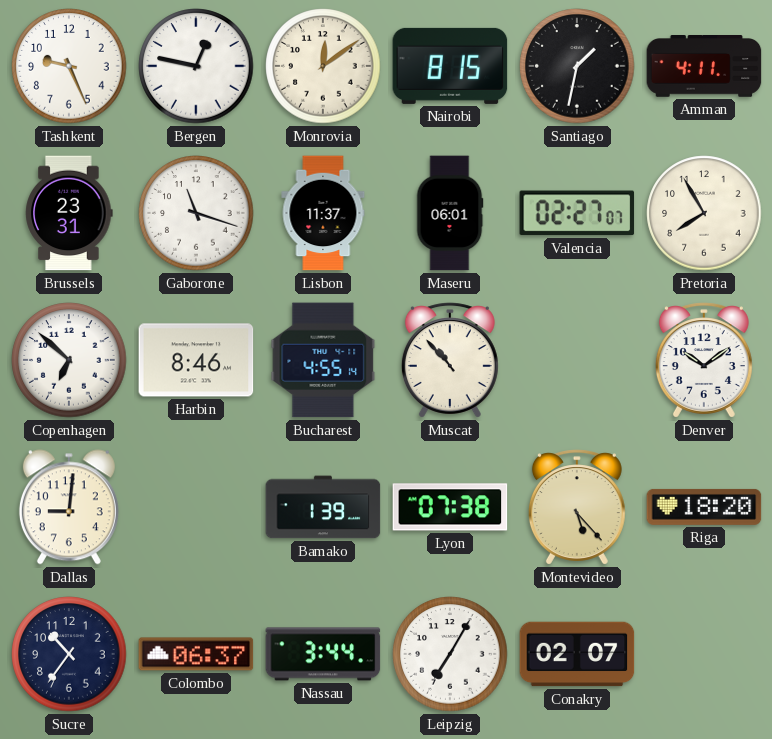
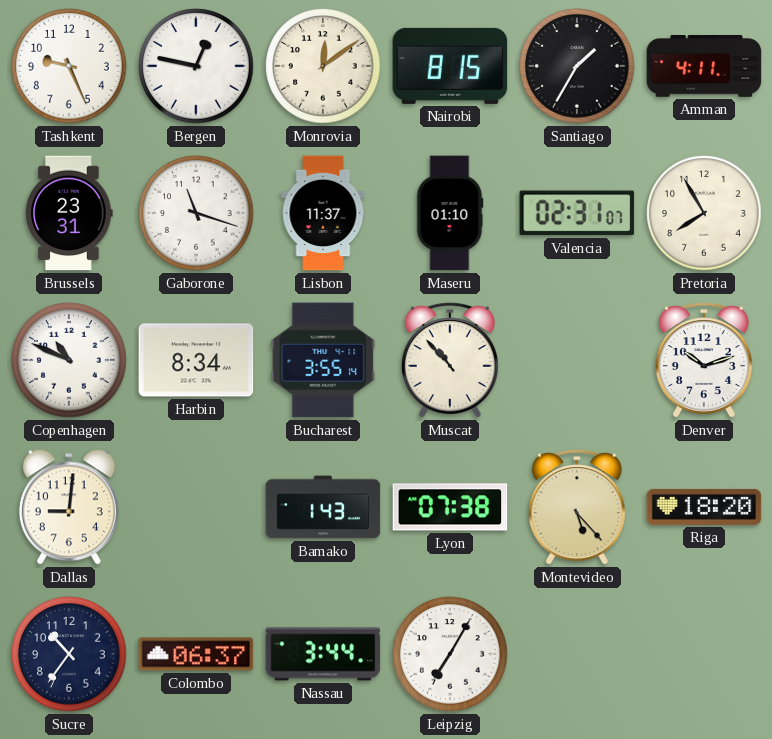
Santiago: 1:32 -> 1:35 (577, 66)
Maseru: 06:01 -> 01:10 (450, 213)
Valencia: 02:27 -> 02:31 (577, 213)
Copenhagen: 6:52 -> 10:49 (69, 360)
Harbin: 8:46 -> 8:34 (196, 360)
Bucharest: 4:55 -> 3:55 (323, 360)
Denver: 10:09 -> 10:12 (704, 360)
Bamako: 1:39 -> 1:43 (323, 507)
Conakry: 02:07 -> none (577, 654)
